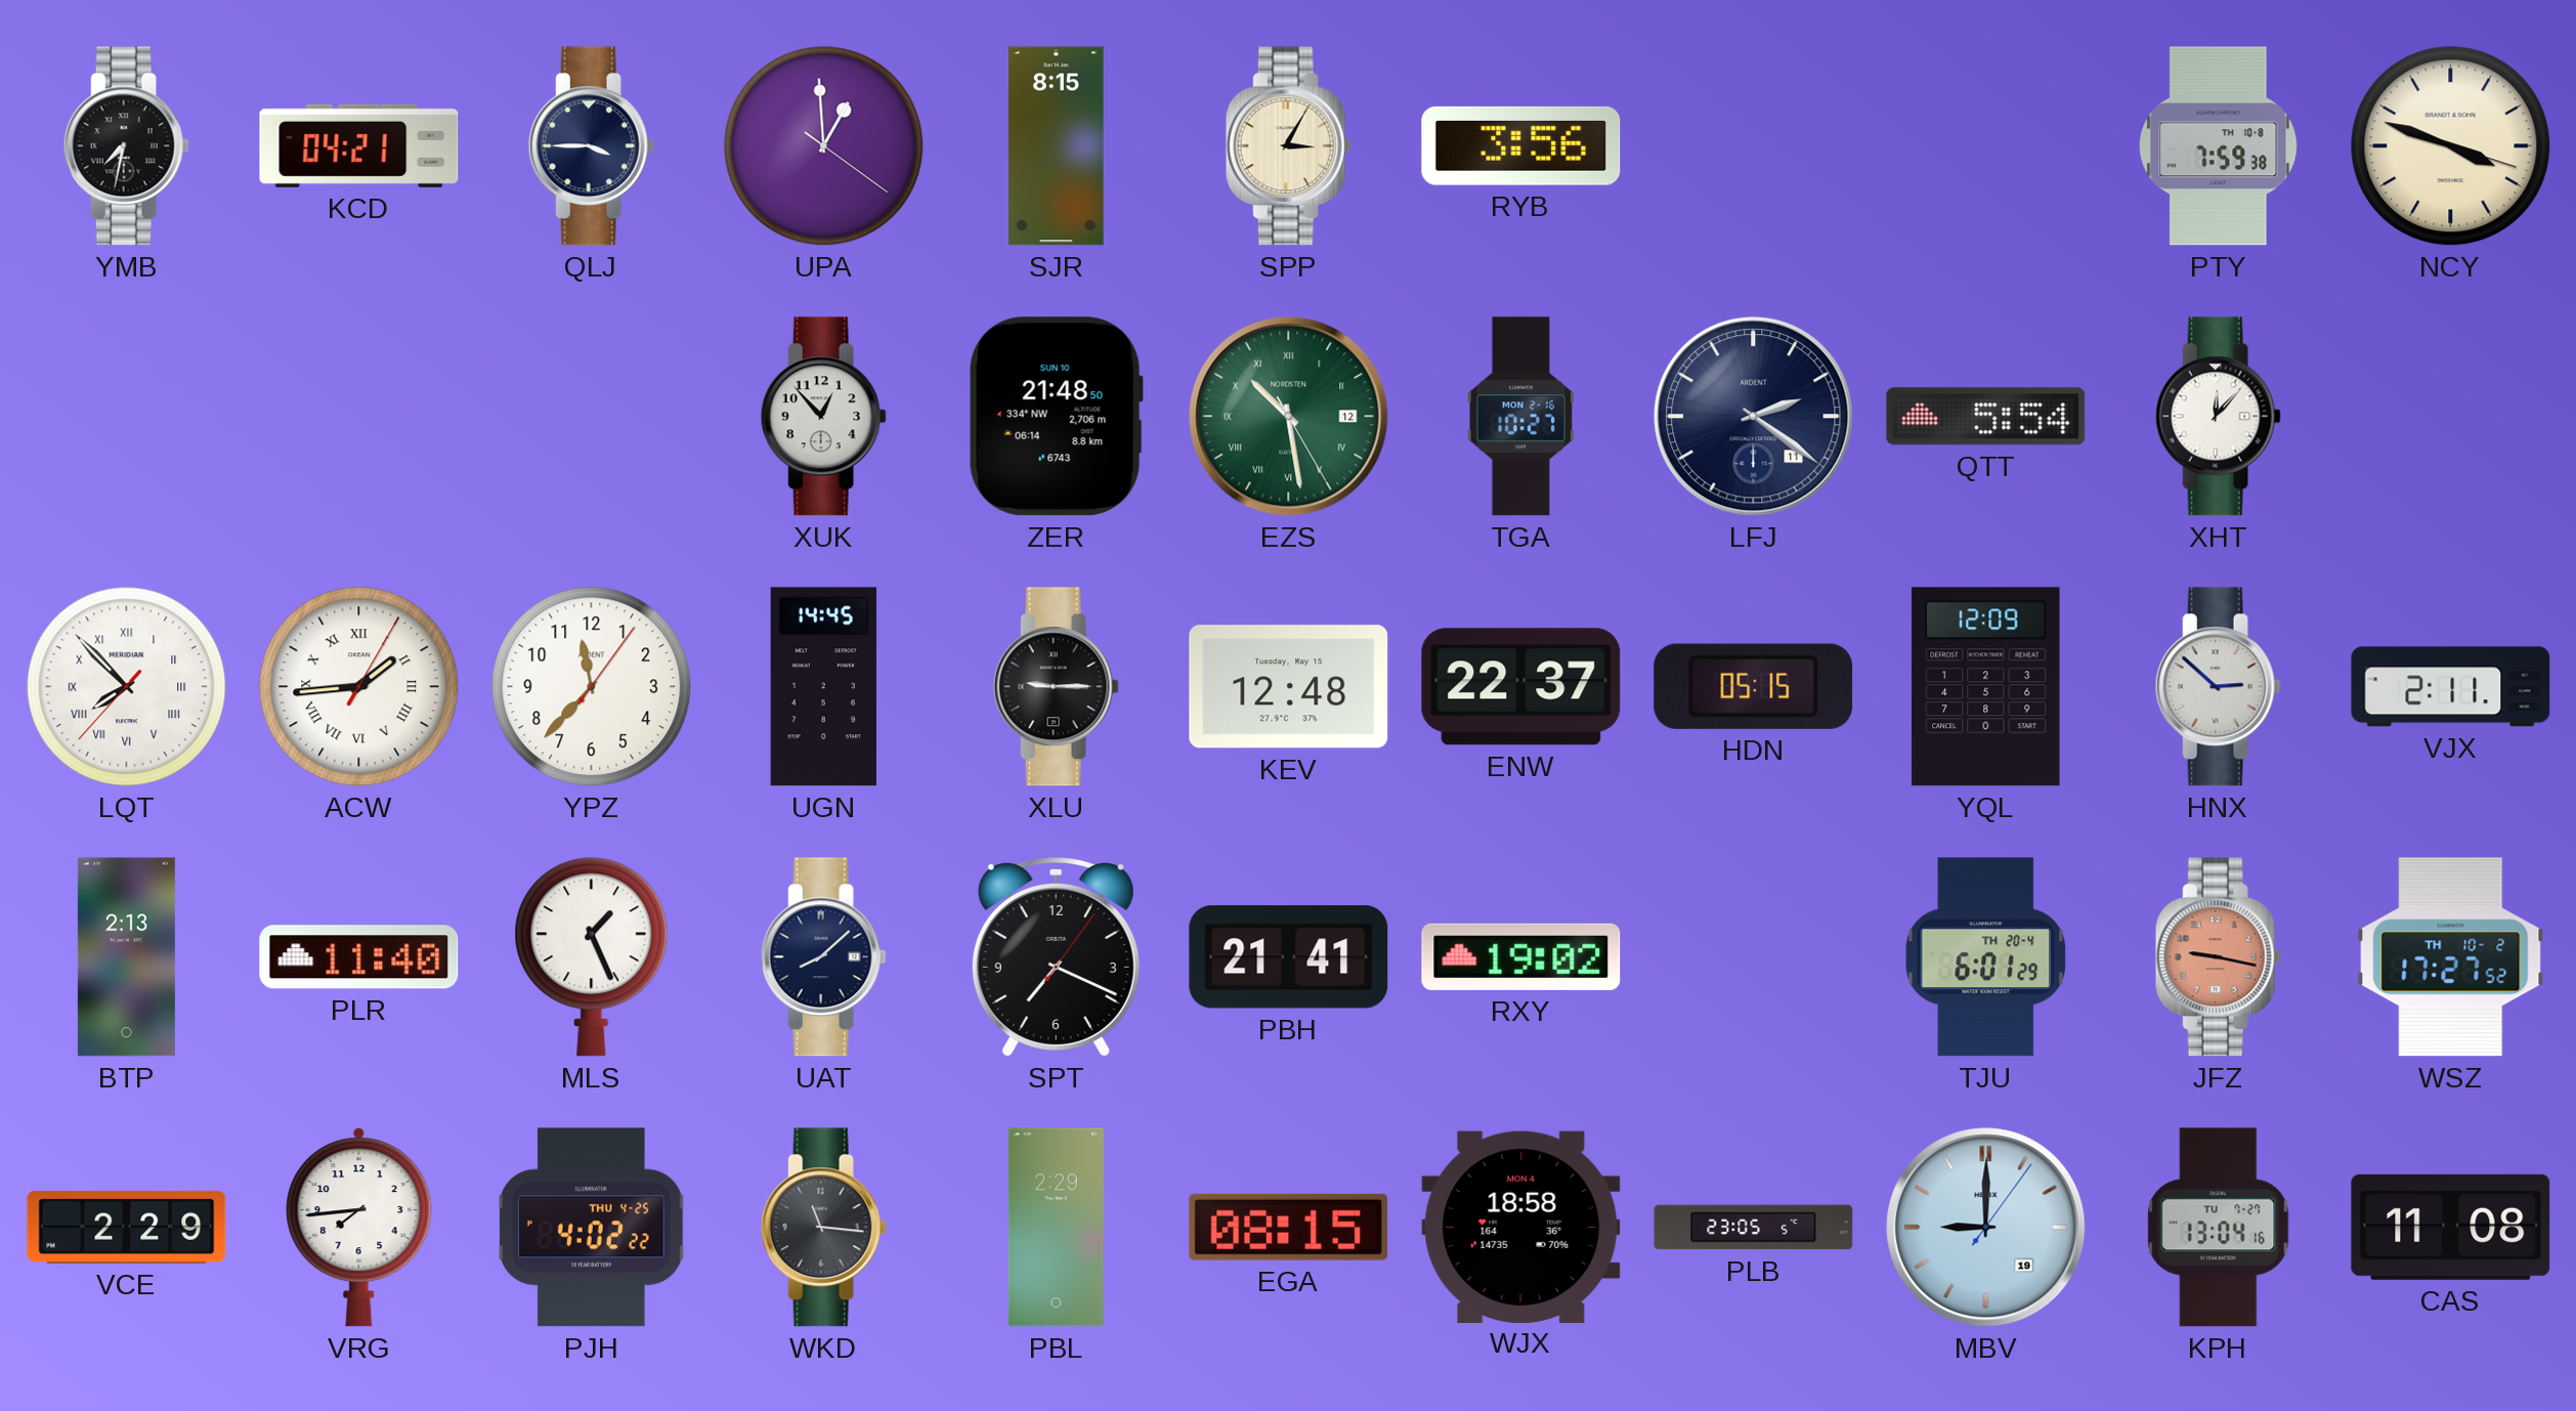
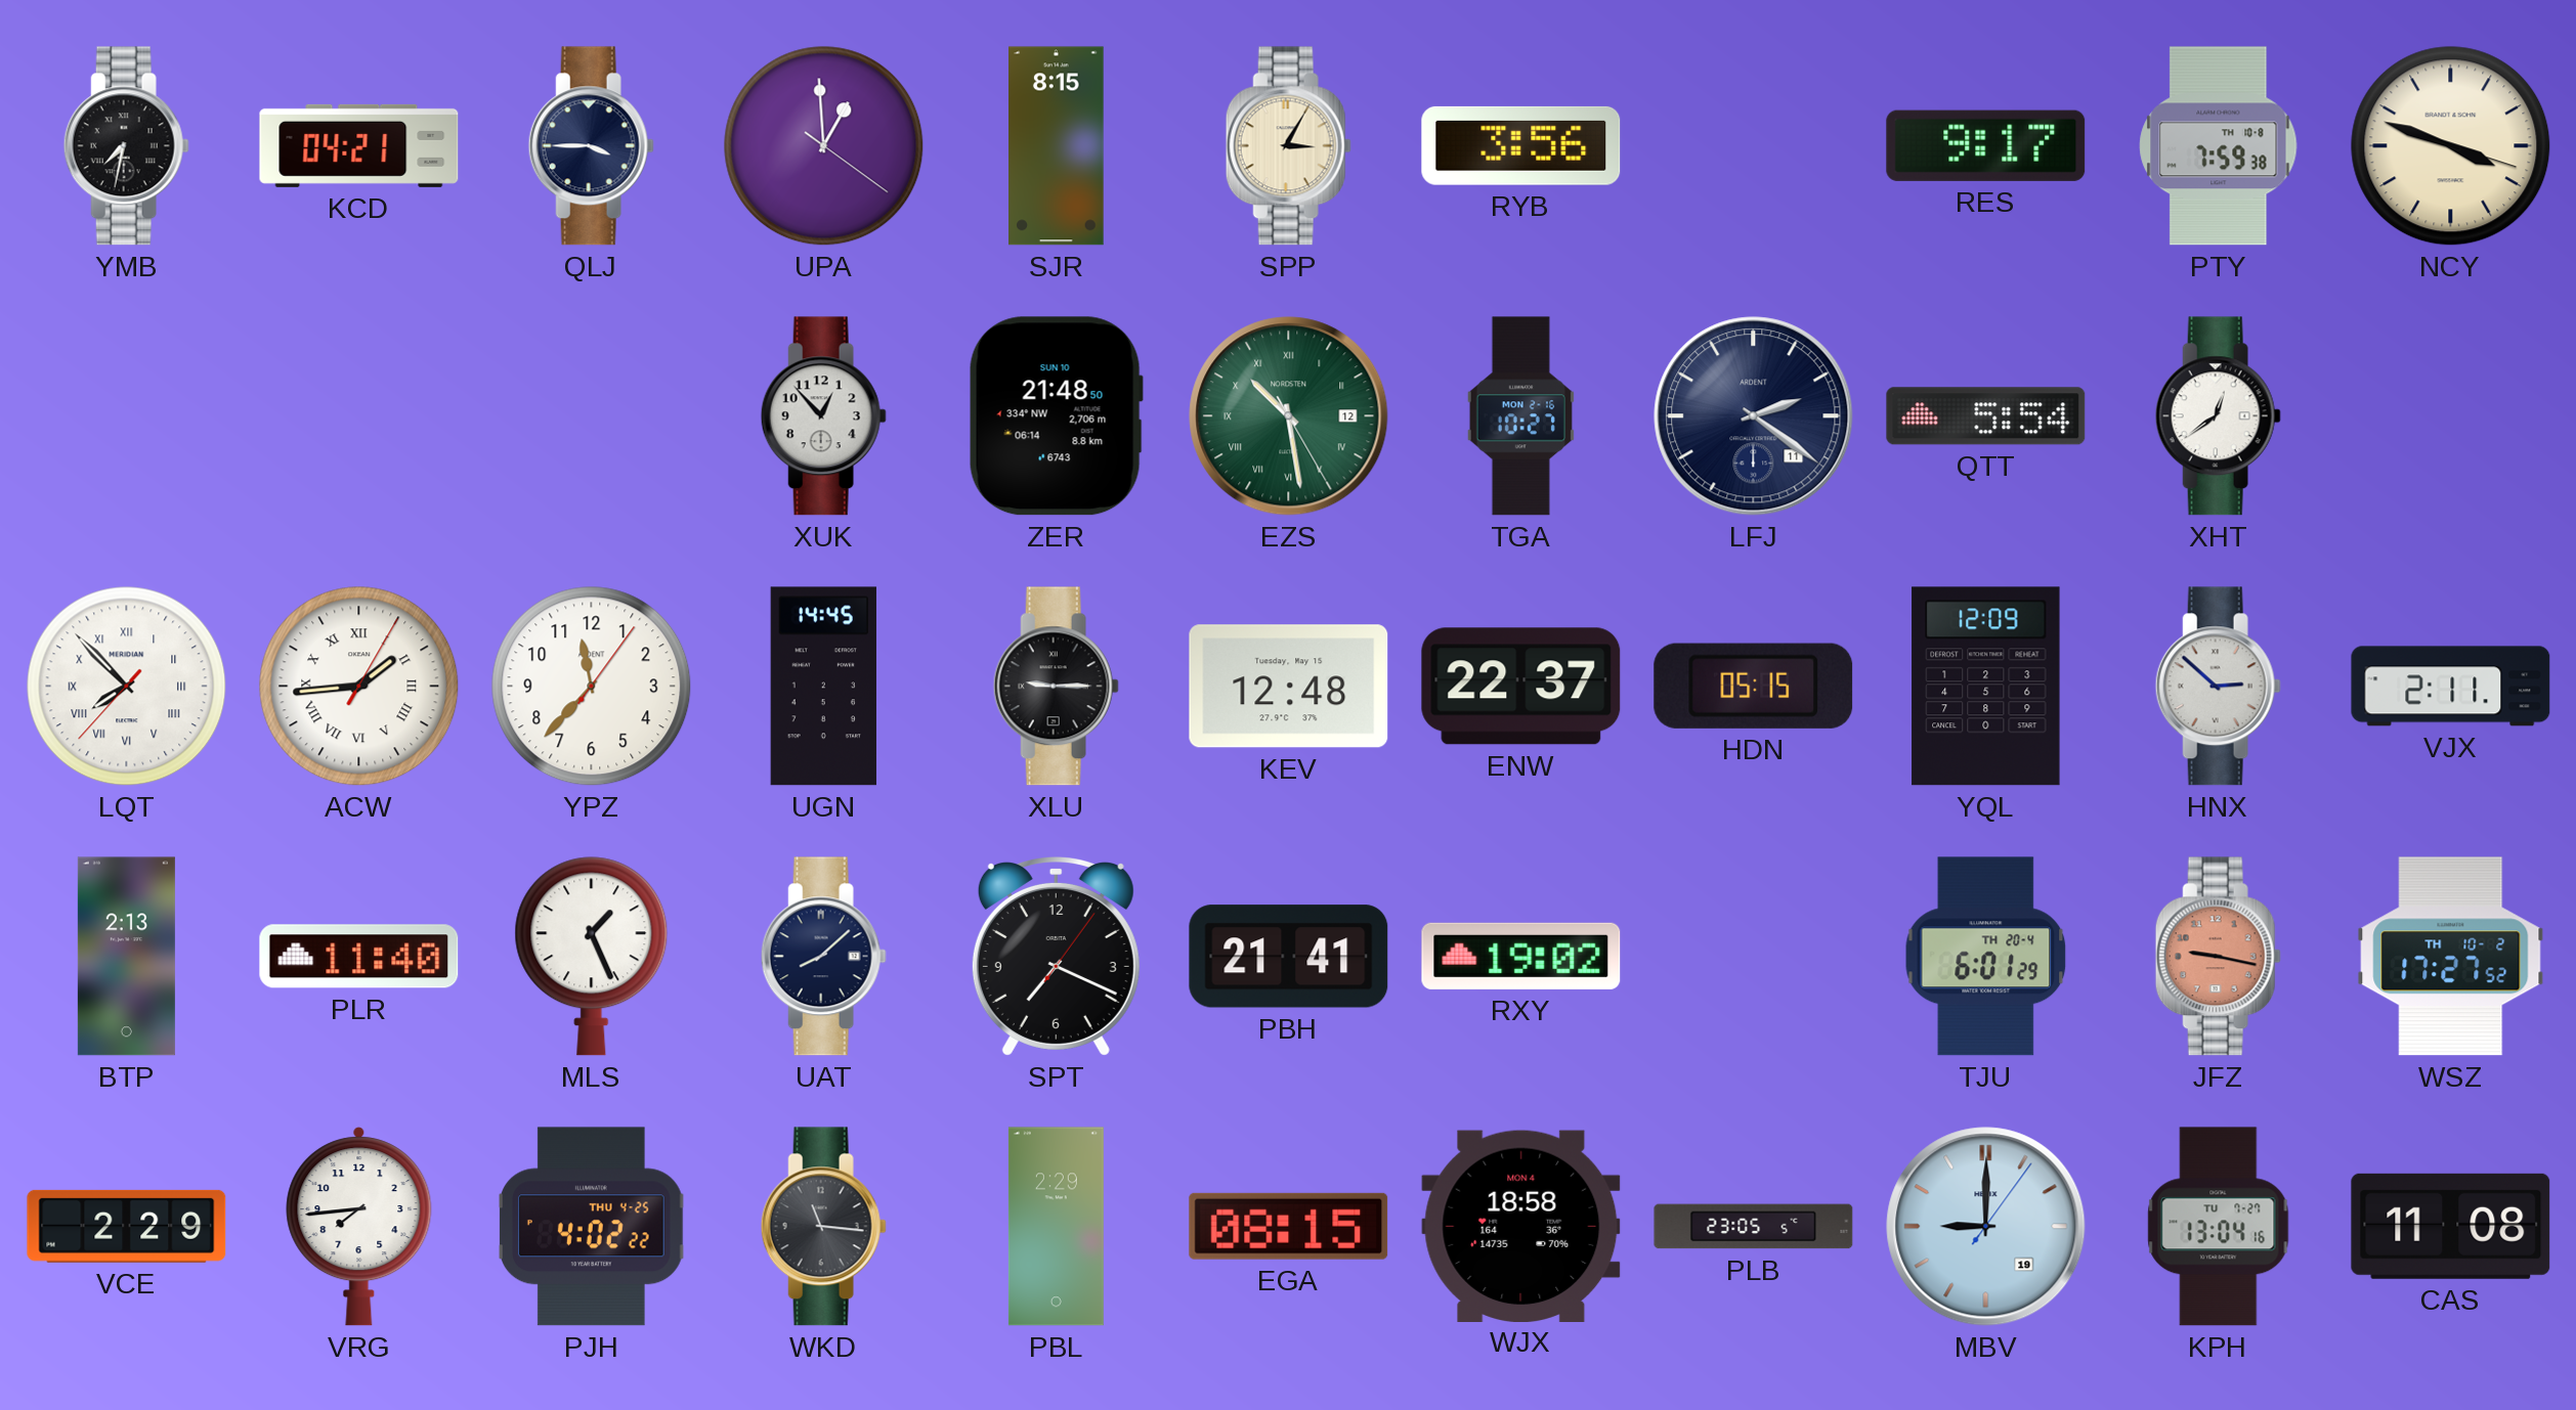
RES: none -> 9:17 (1986, 145)
XHT: 12:07 -> 12:39 (2218, 416)
